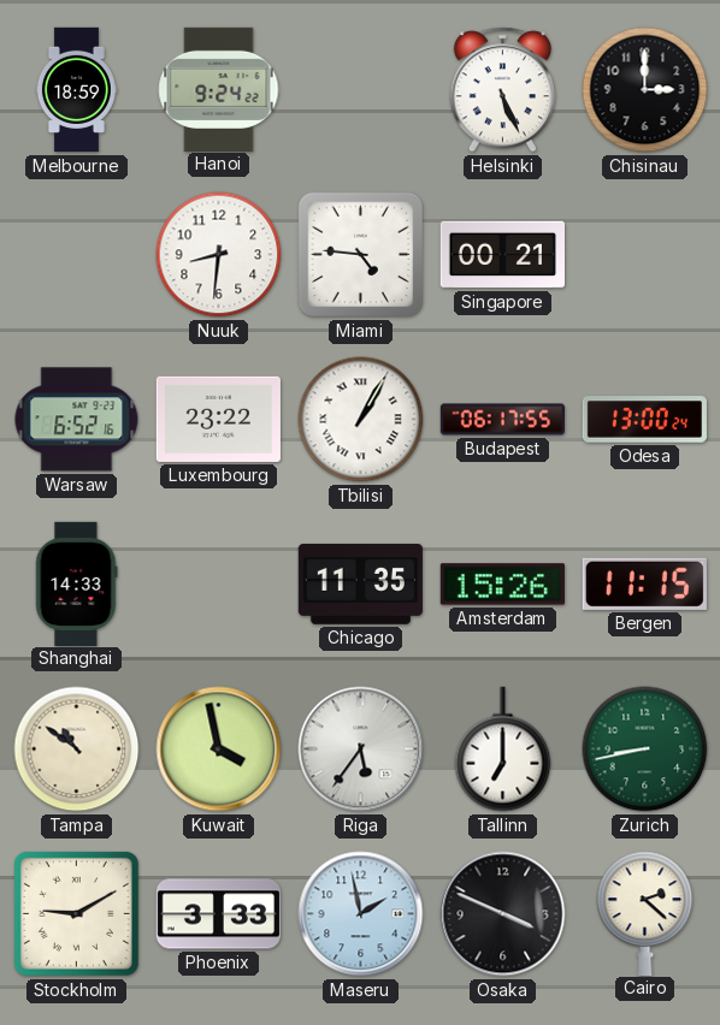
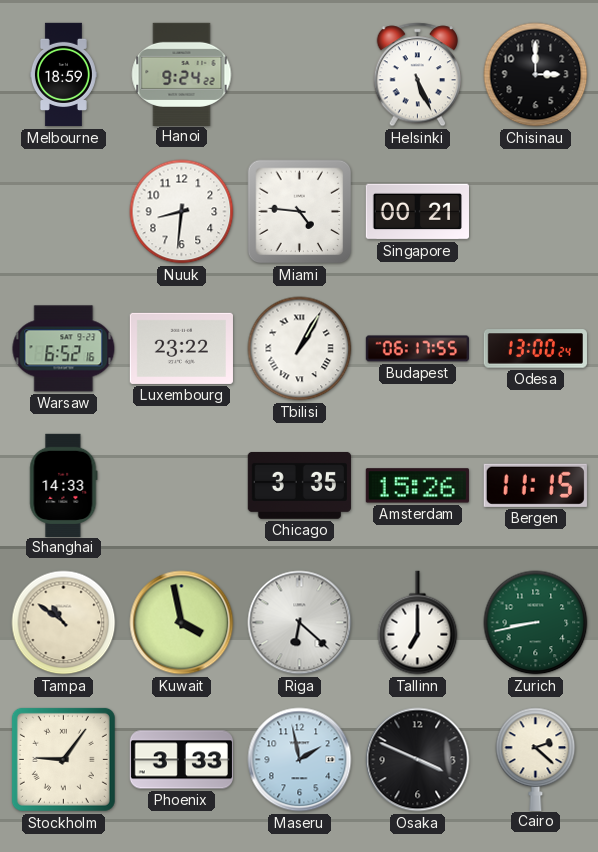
Chicago: 11:35 -> 3:35 (299, 485)
Riga: 5:36 -> 6:22 (300, 623)
Stockholm: 9:10 -> 9:06 (63, 759)
